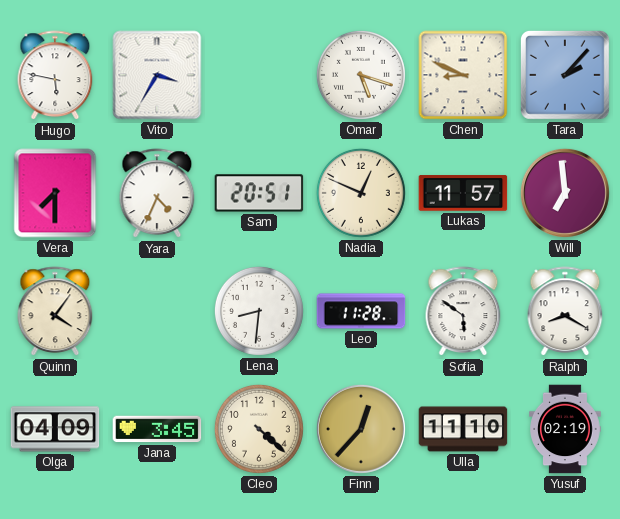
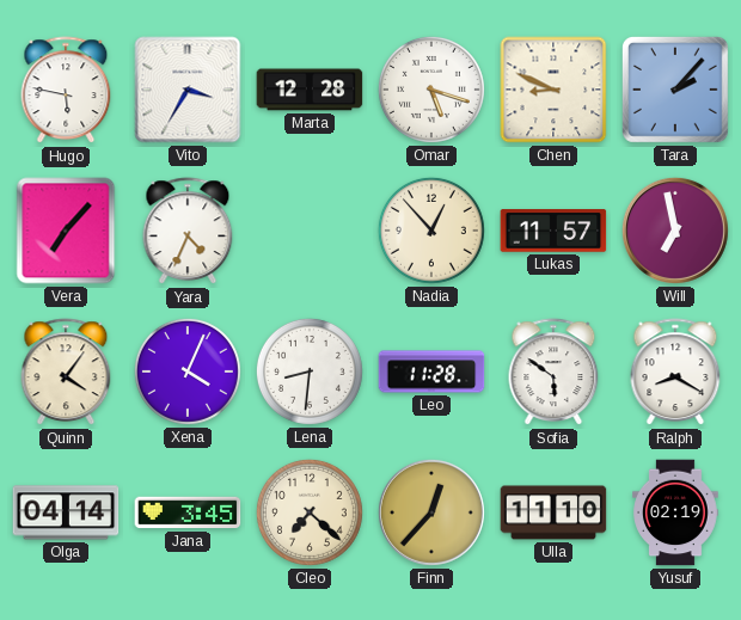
Marta: none -> 12:28 (310, 90)
Vera: 7:30 -> 7:07 (66, 231)
Sam: 20:51 -> none (259, 193)
Nadia: 12:49 -> 12:53 (431, 231)
Will: 6:59 -> 6:58 (675, 231)
Xena: none -> 4:04 (188, 372)
Olga: 04:09 -> 04:14 (66, 512)
Cleo: 4:22 -> 7:22 (310, 512)
